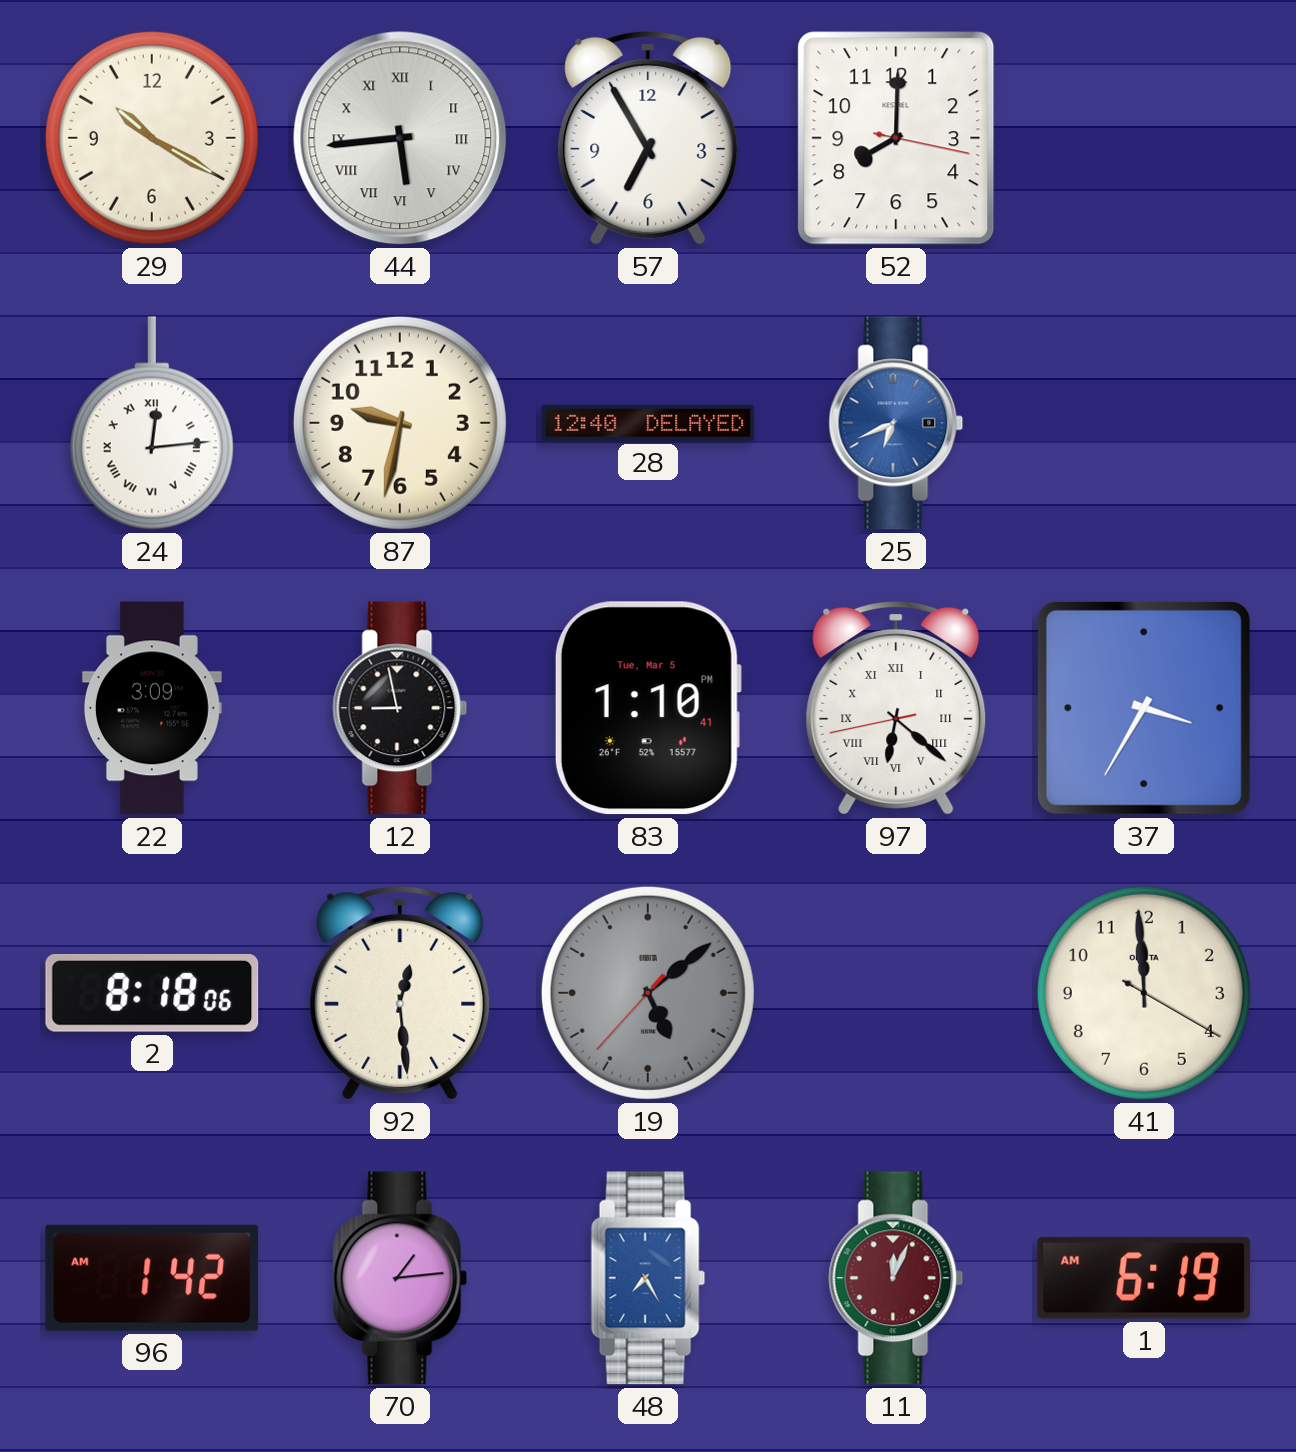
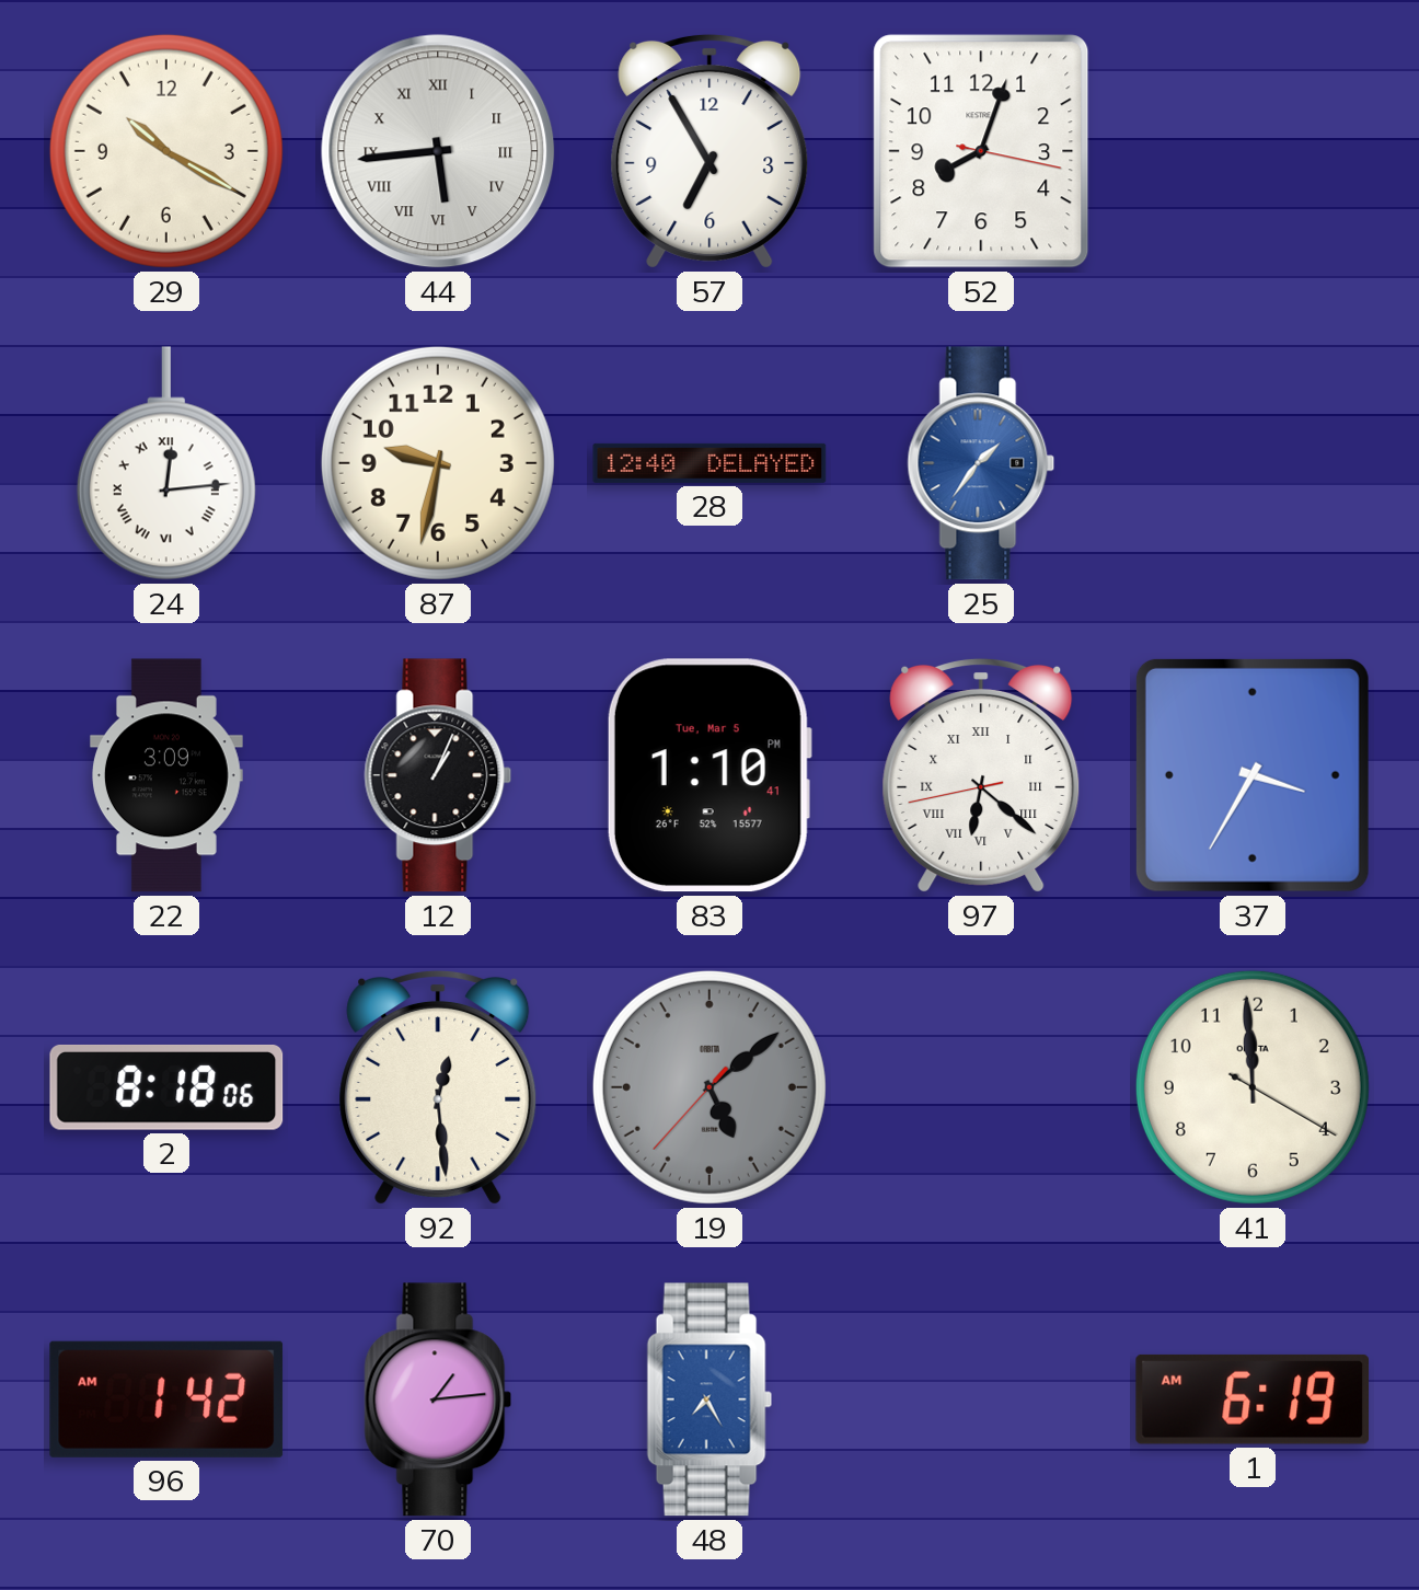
52: 8:00 -> 8:03 (981, 151)
25: 6:41 -> 1:36 (981, 463)
12: 8:58 -> 1:04 (438, 775)
11: 12:04 -> none (896, 1278)
